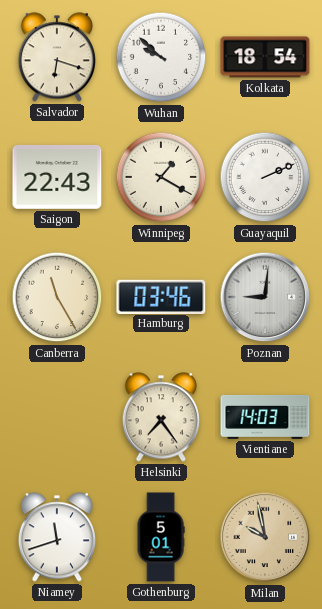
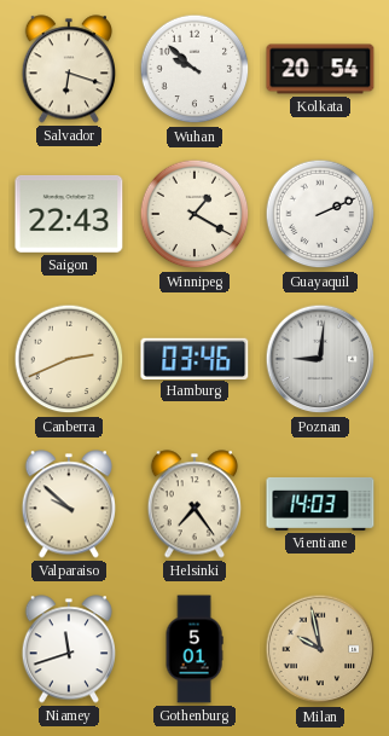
Kolkata: 18:54 -> 20:54 (320, 69)
Canberra: 11:25 -> 2:41 (69, 359)
Valparaiso: none -> 9:52 (68, 504)
